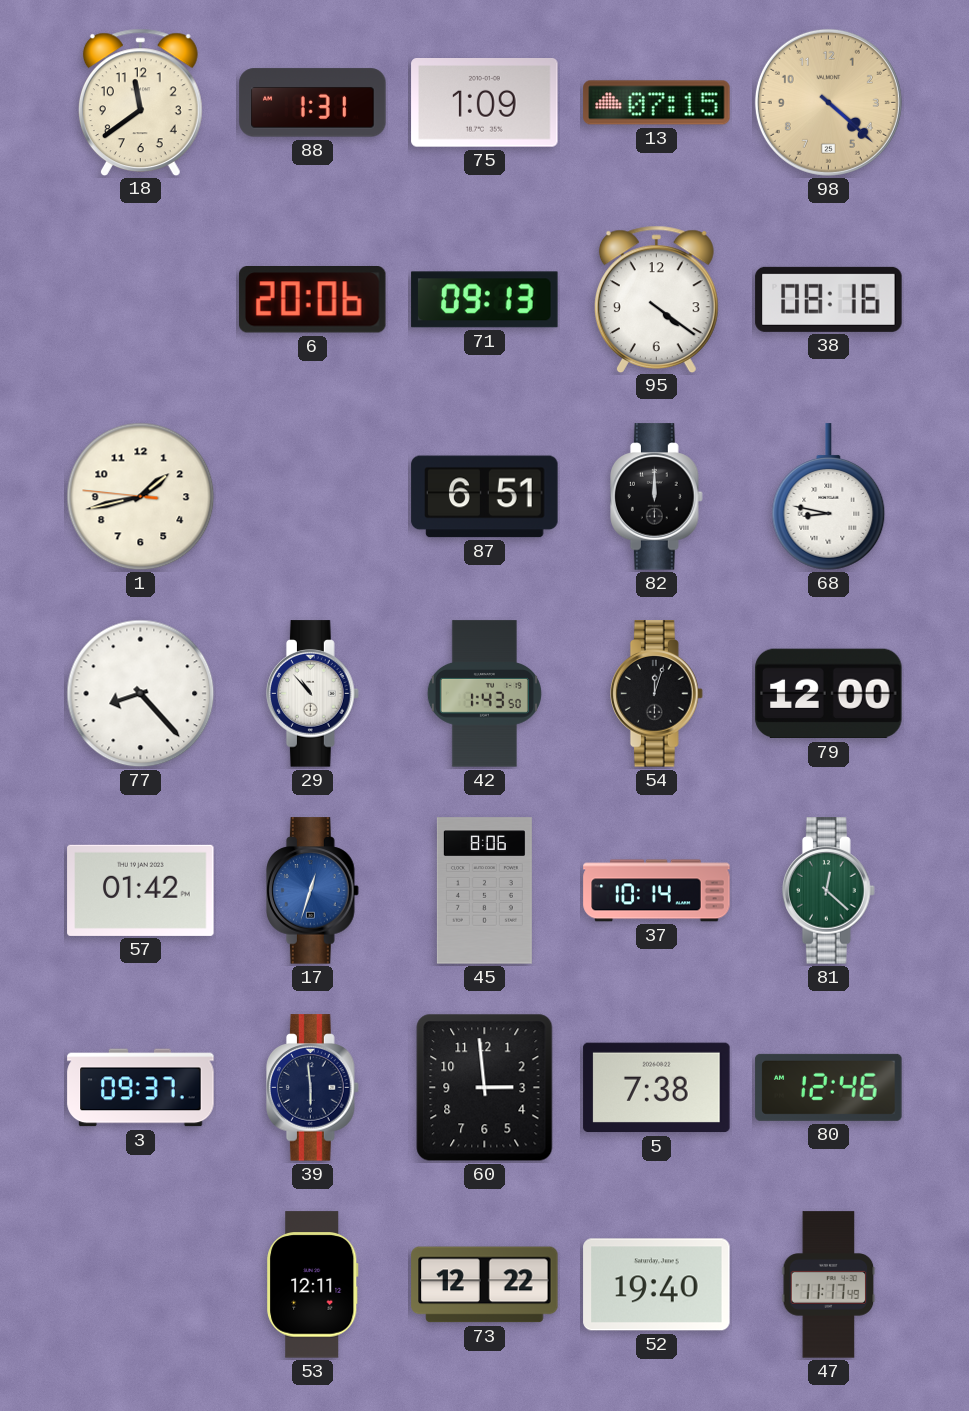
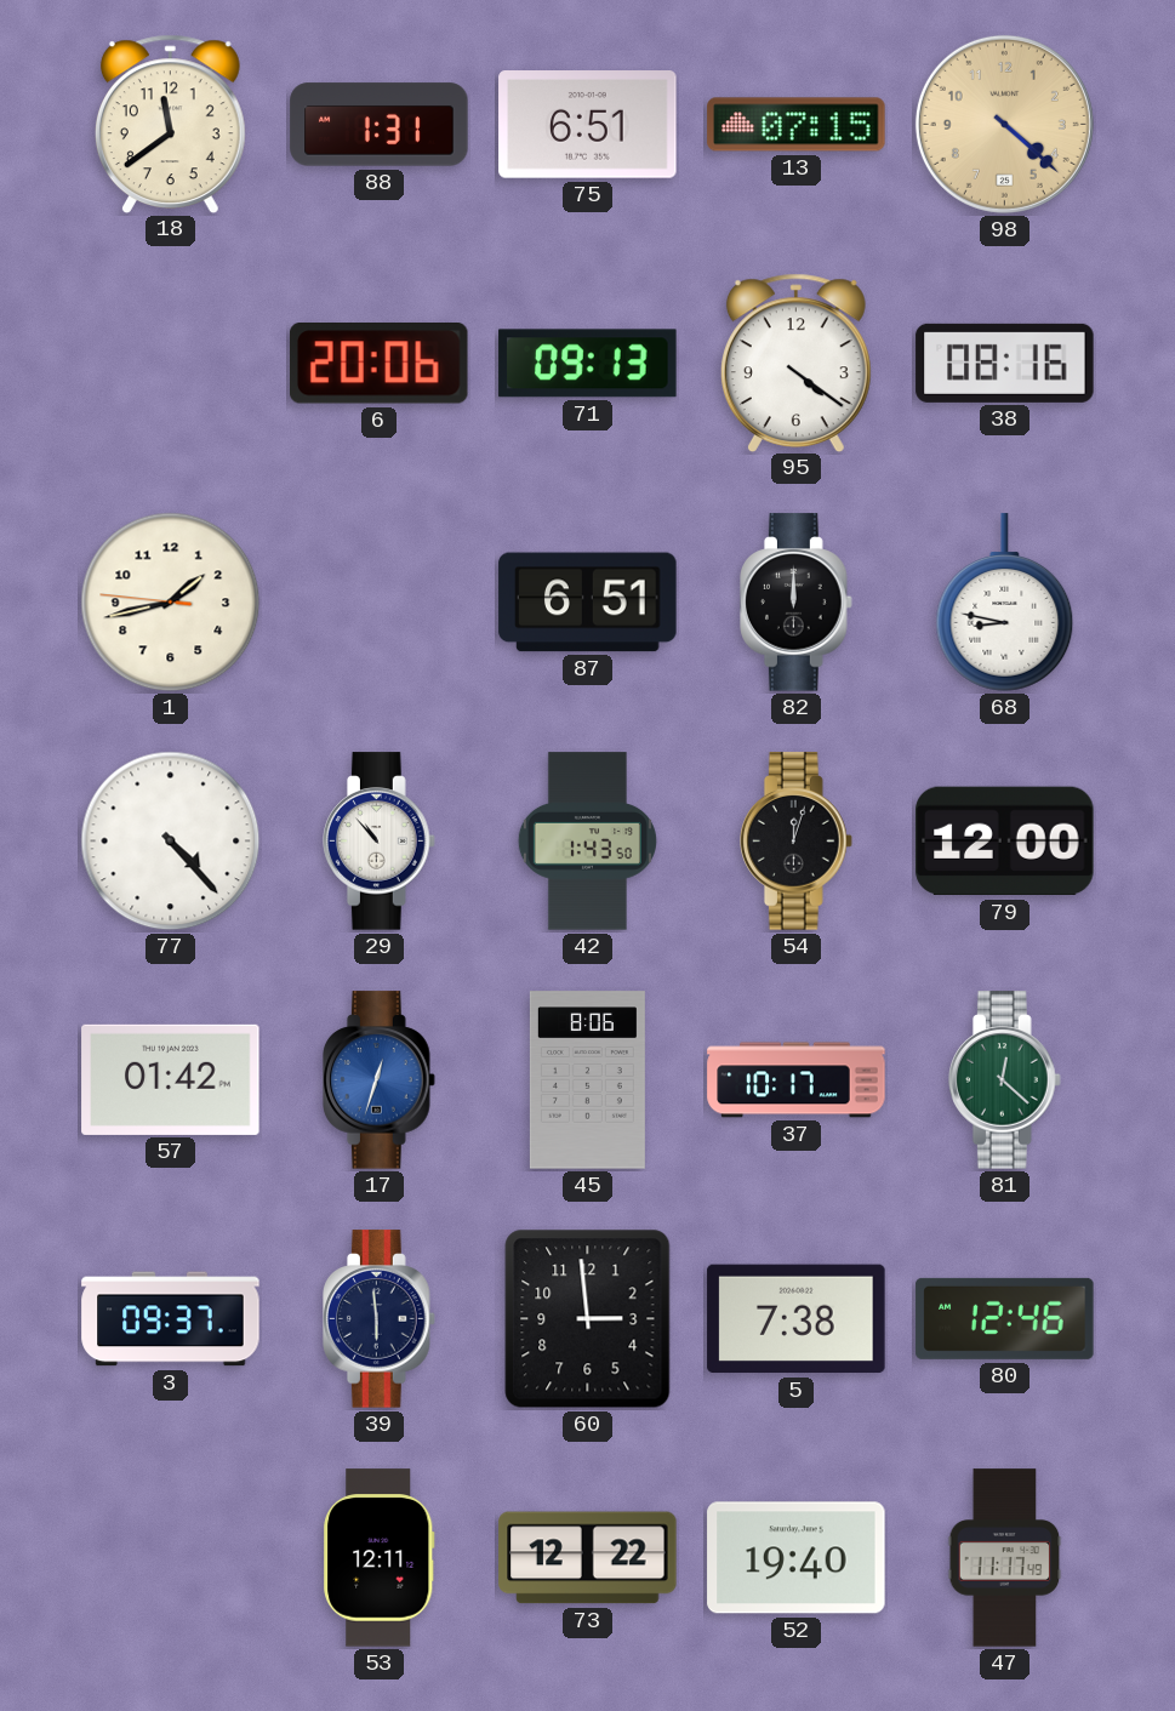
75: 1:09 -> 6:51 (588, 125)
77: 8:23 -> 4:23 (171, 842)
37: 10:14 -> 10:17 (797, 1080)
